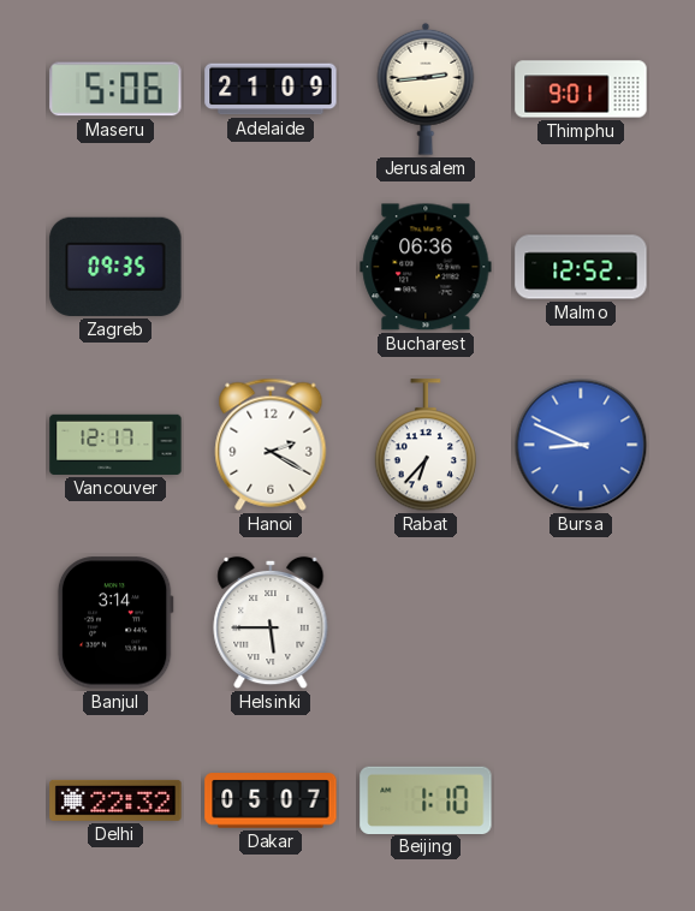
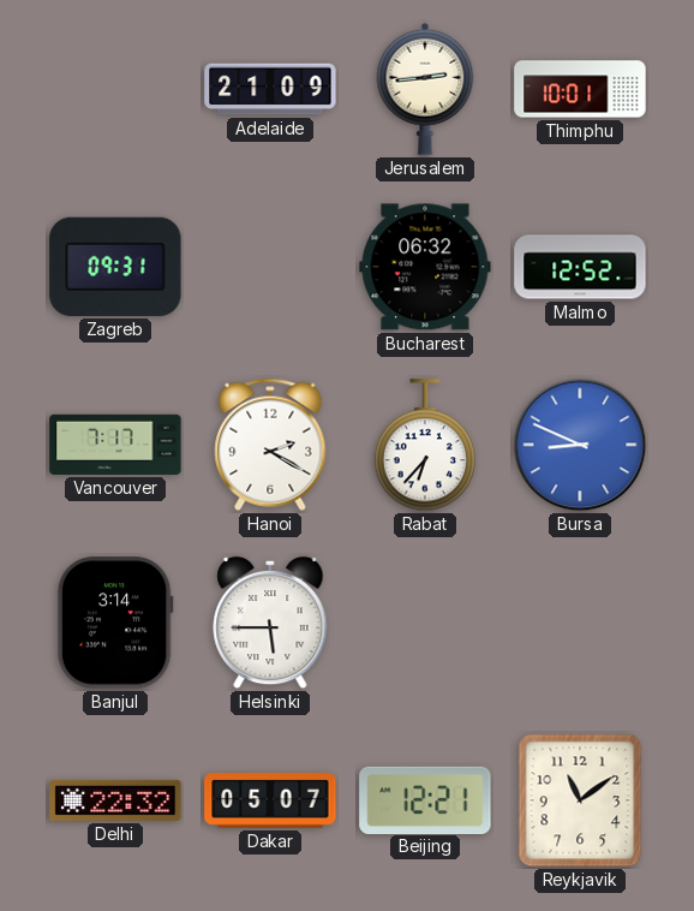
Maseru: 5:06 -> none (115, 89)
Thimphu: 9:01 -> 10:01 (580, 89)
Zagreb: 09:35 -> 09:31 (115, 267)
Bucharest: 06:36 -> 06:32 (425, 267)
Vancouver: 12:17 -> 7:17 (115, 445)
Beijing: 1:10 -> 12:21 (425, 799)
Reykjavik: none -> 11:09 (580, 800)
